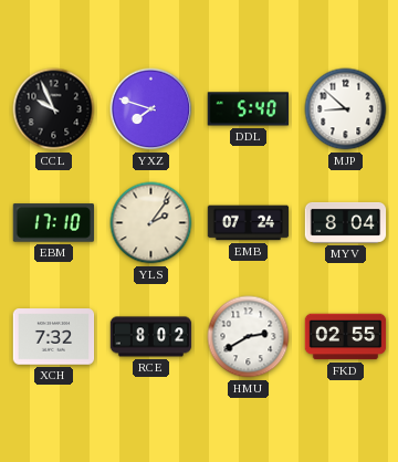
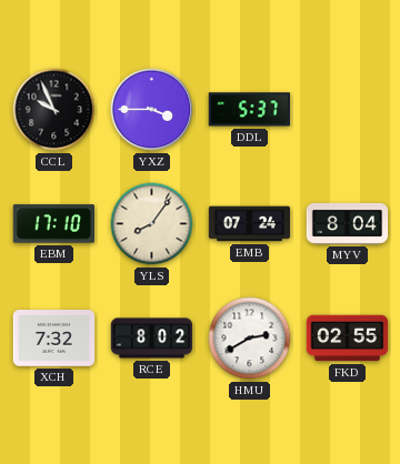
YXZ: 7:48 -> 3:45 (152, 110)
DDL: 5:40 -> 5:37 (249, 110)
MJP: 8:52 -> none (346, 109)
YLS: 2:06 -> 8:06 (152, 224)
